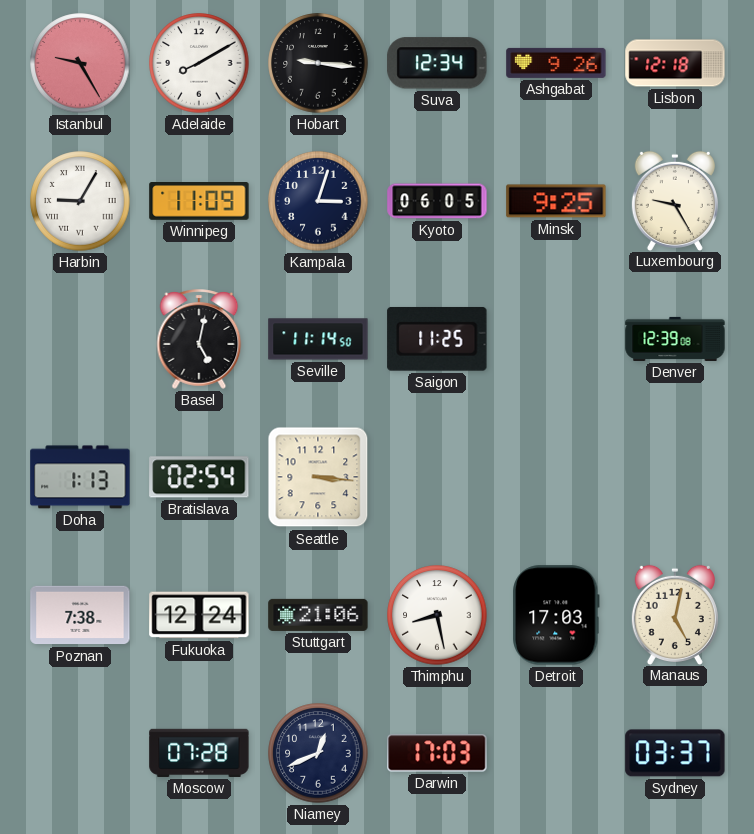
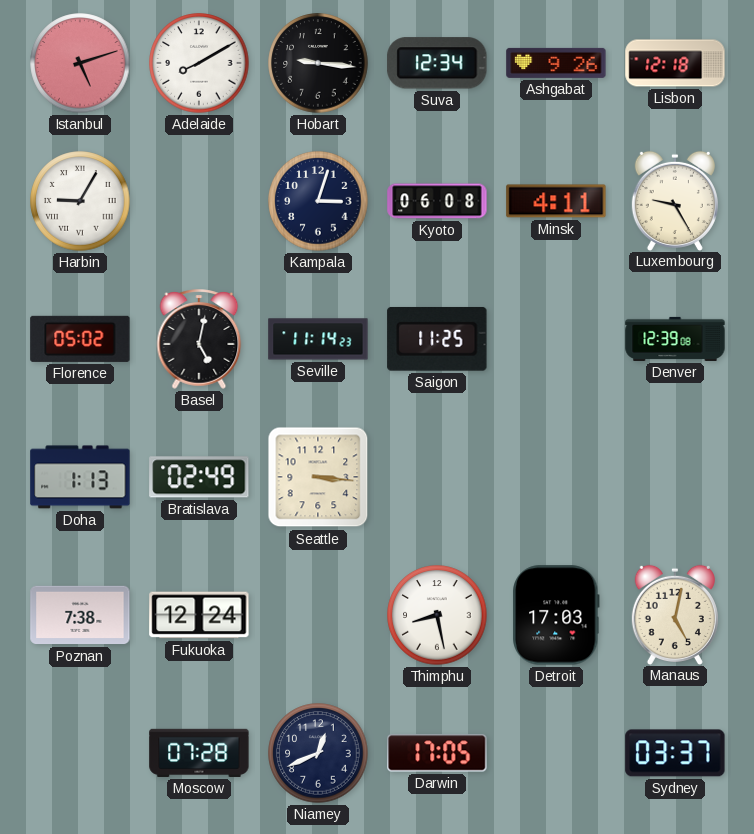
Istanbul: 9:25 -> 5:12 (80, 63)
Winnipeg: 11:09 -> none (199, 201)
Kyoto: 06:05 -> 06:08 (437, 201)
Minsk: 9:25 -> 4:11 (556, 201)
Florence: none -> 05:02 (80, 339)
Seville: 11:14:50 -> 11:14:23 (318, 339)
Bratislava: 02:54 -> 02:49 (199, 477)
Stuttgart: 21:06 -> none (318, 615)
Darwin: 17:03 -> 17:05 (437, 753)
